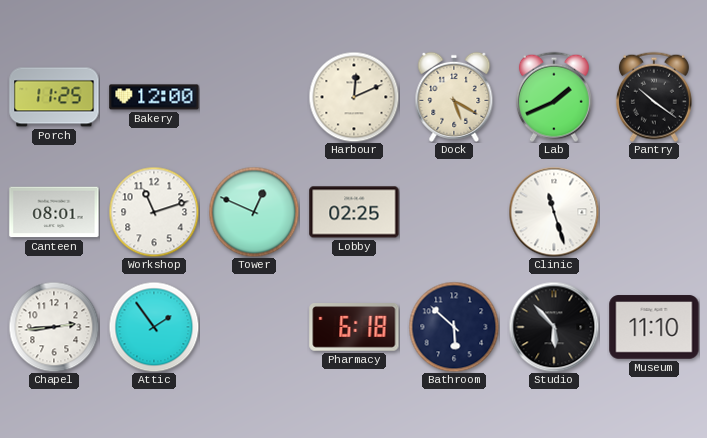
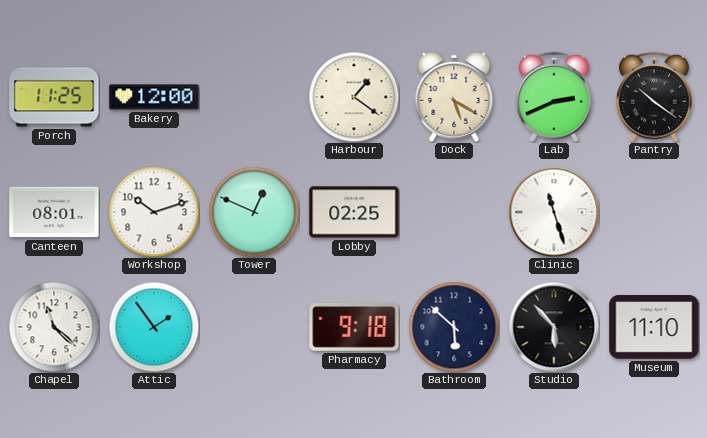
Harbour: 12:11 -> 1:21 (354, 97)
Lab: 1:41 -> 2:41 (554, 97)
Workshop: 11:12 -> 10:12 (154, 212)
Chapel: 2:44 -> 11:22 (54, 327)
Pharmacy: 6:18 -> 9:18 (354, 328)
